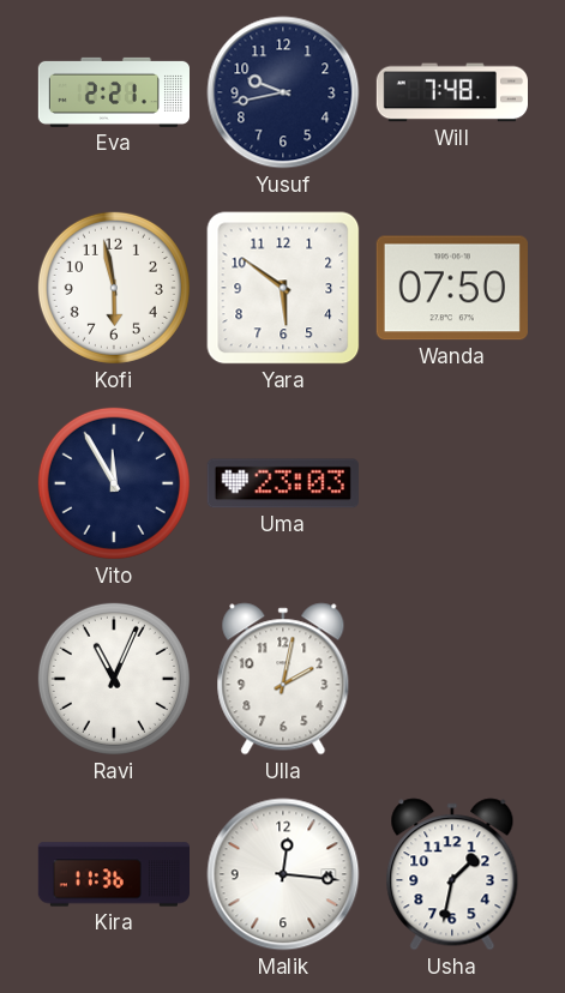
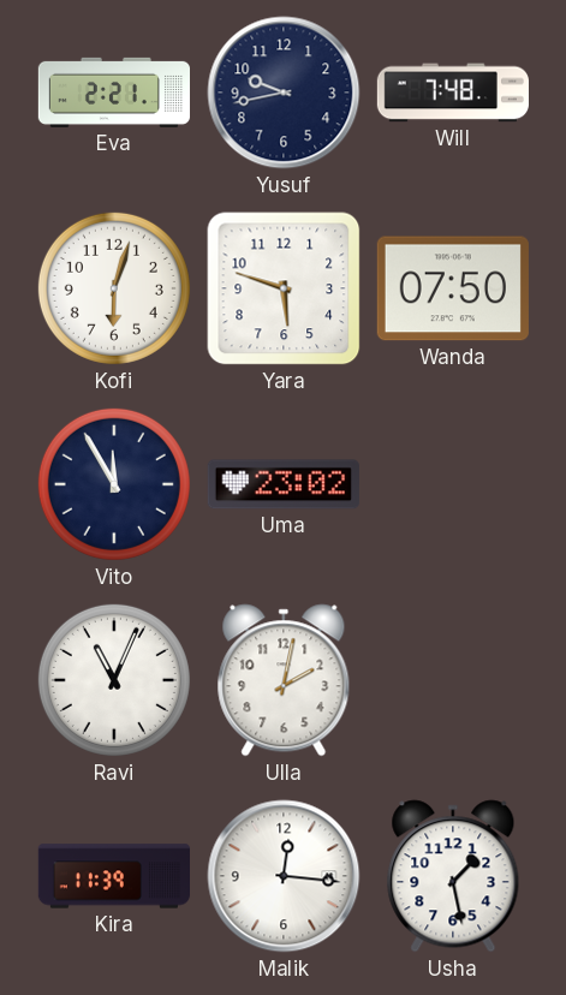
Kofi: 5:58 -> 6:03 (114, 288)
Yara: 5:51 -> 5:48 (284, 288)
Uma: 23:03 -> 23:02 (284, 484)
Kira: 11:36 -> 11:39 (113, 876)
Usha: 1:32 -> 1:28 (453, 876)
